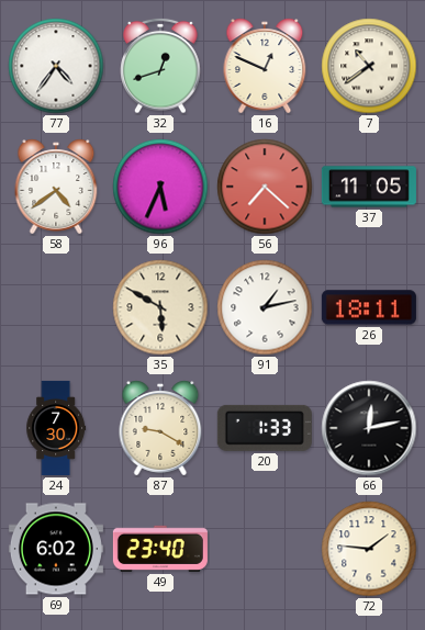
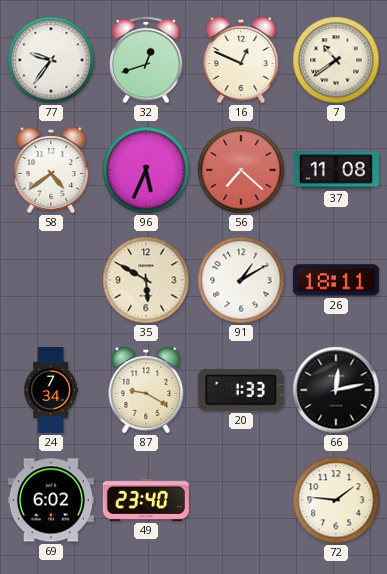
77: 4:36 -> 9:36 (51, 60)
37: 11:05 -> 11:08 (336, 170)
91: 1:13 -> 1:10 (241, 280)
24: 7:30 -> 7:34 (51, 390)
